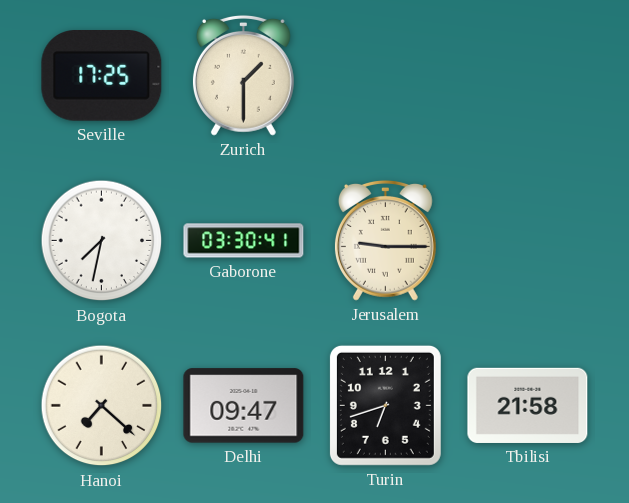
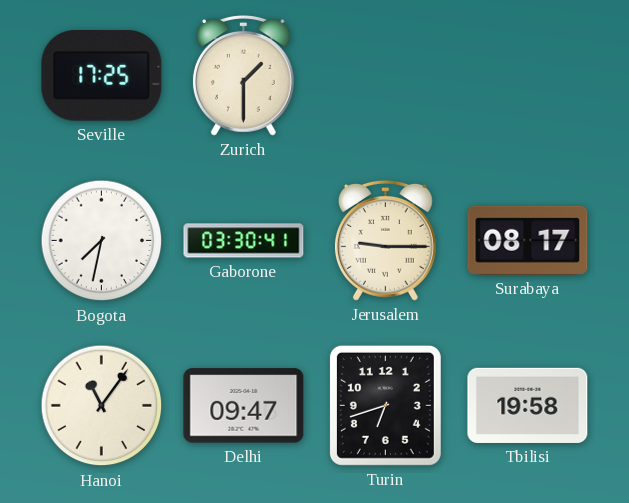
Surabaya: none -> 08:17 (528, 240)
Hanoi: 7:22 -> 11:06 (102, 406)
Tbilisi: 21:58 -> 19:58 (528, 405)
